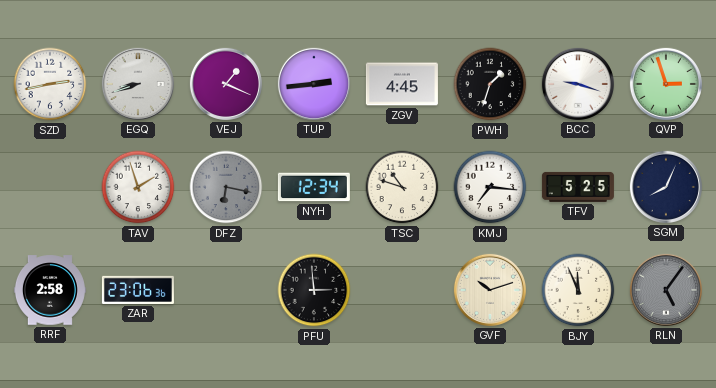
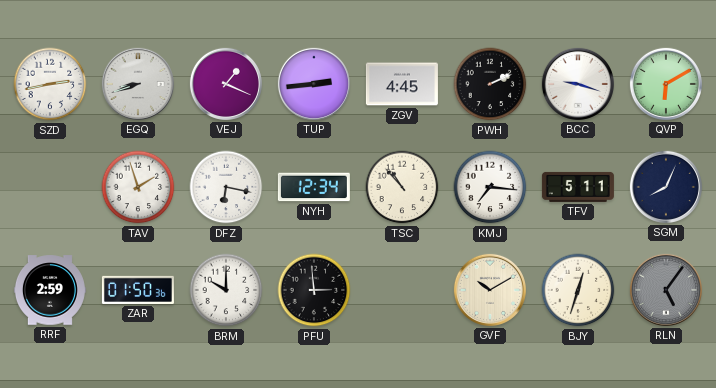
PWH: 1:33 -> 2:11 (490, 84)
QVP: 2:57 -> 6:10 (666, 84)
DFZ dial: grey -> white (226, 187)
TSC: 10:48 -> 10:53 (402, 187)
TFV: 5:25 -> 5:11 (578, 187)
RRF: 2:58 -> 2:59 (50, 290)
ZAR: 23:06 -> 01:50 (138, 290)
BRM: none -> 10:00 (226, 290)
GVF: 10:12 -> 10:10 (490, 290)
BJY: 11:56 -> 12:33 (578, 290)
